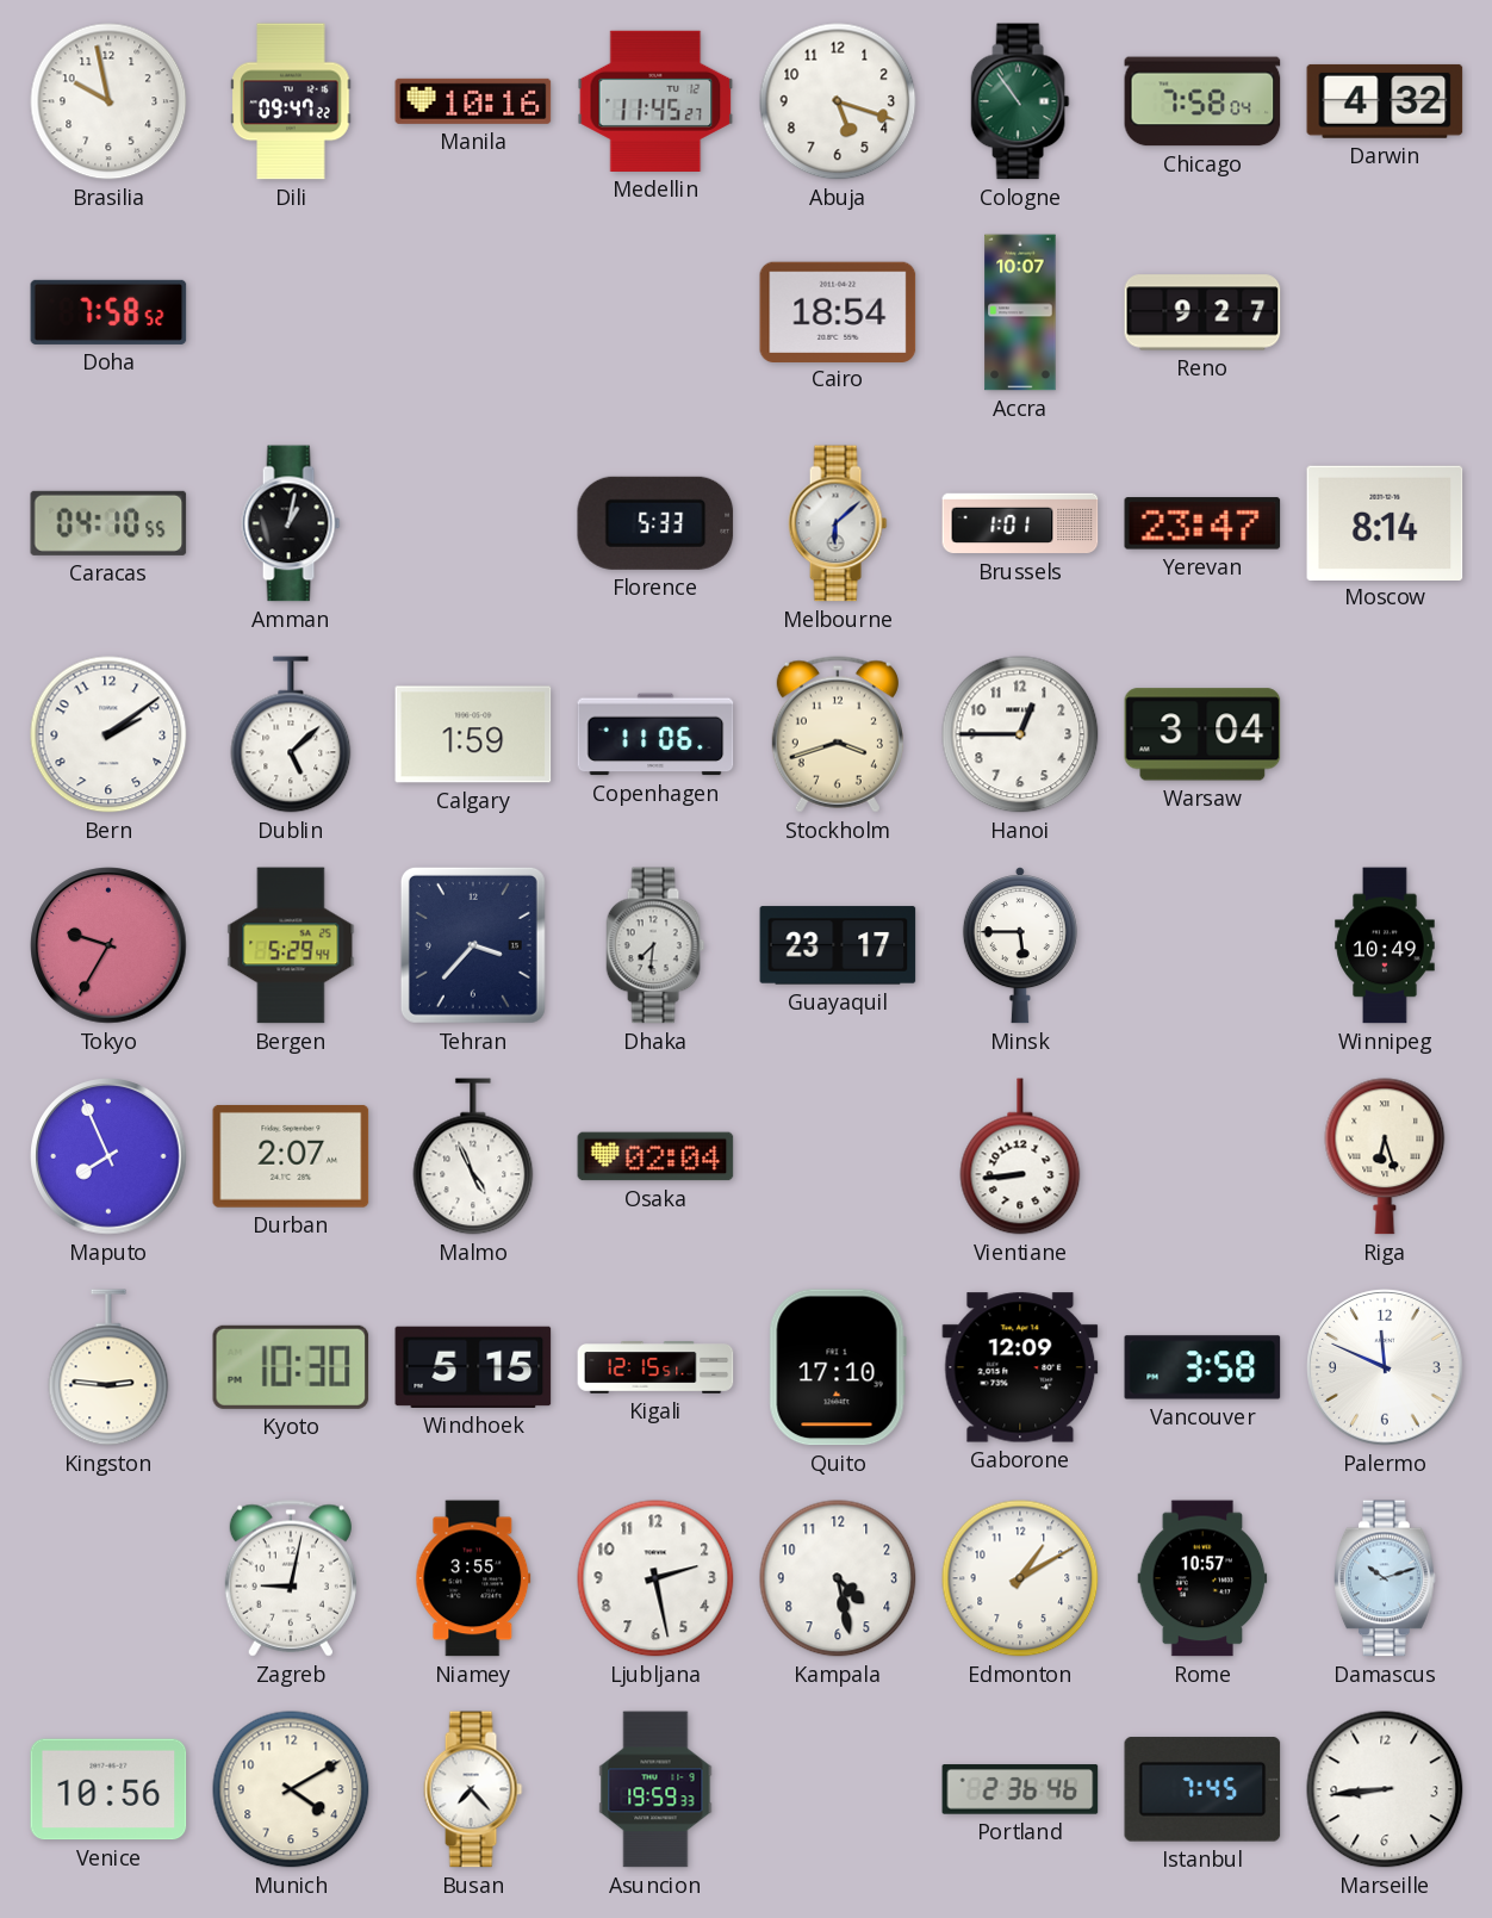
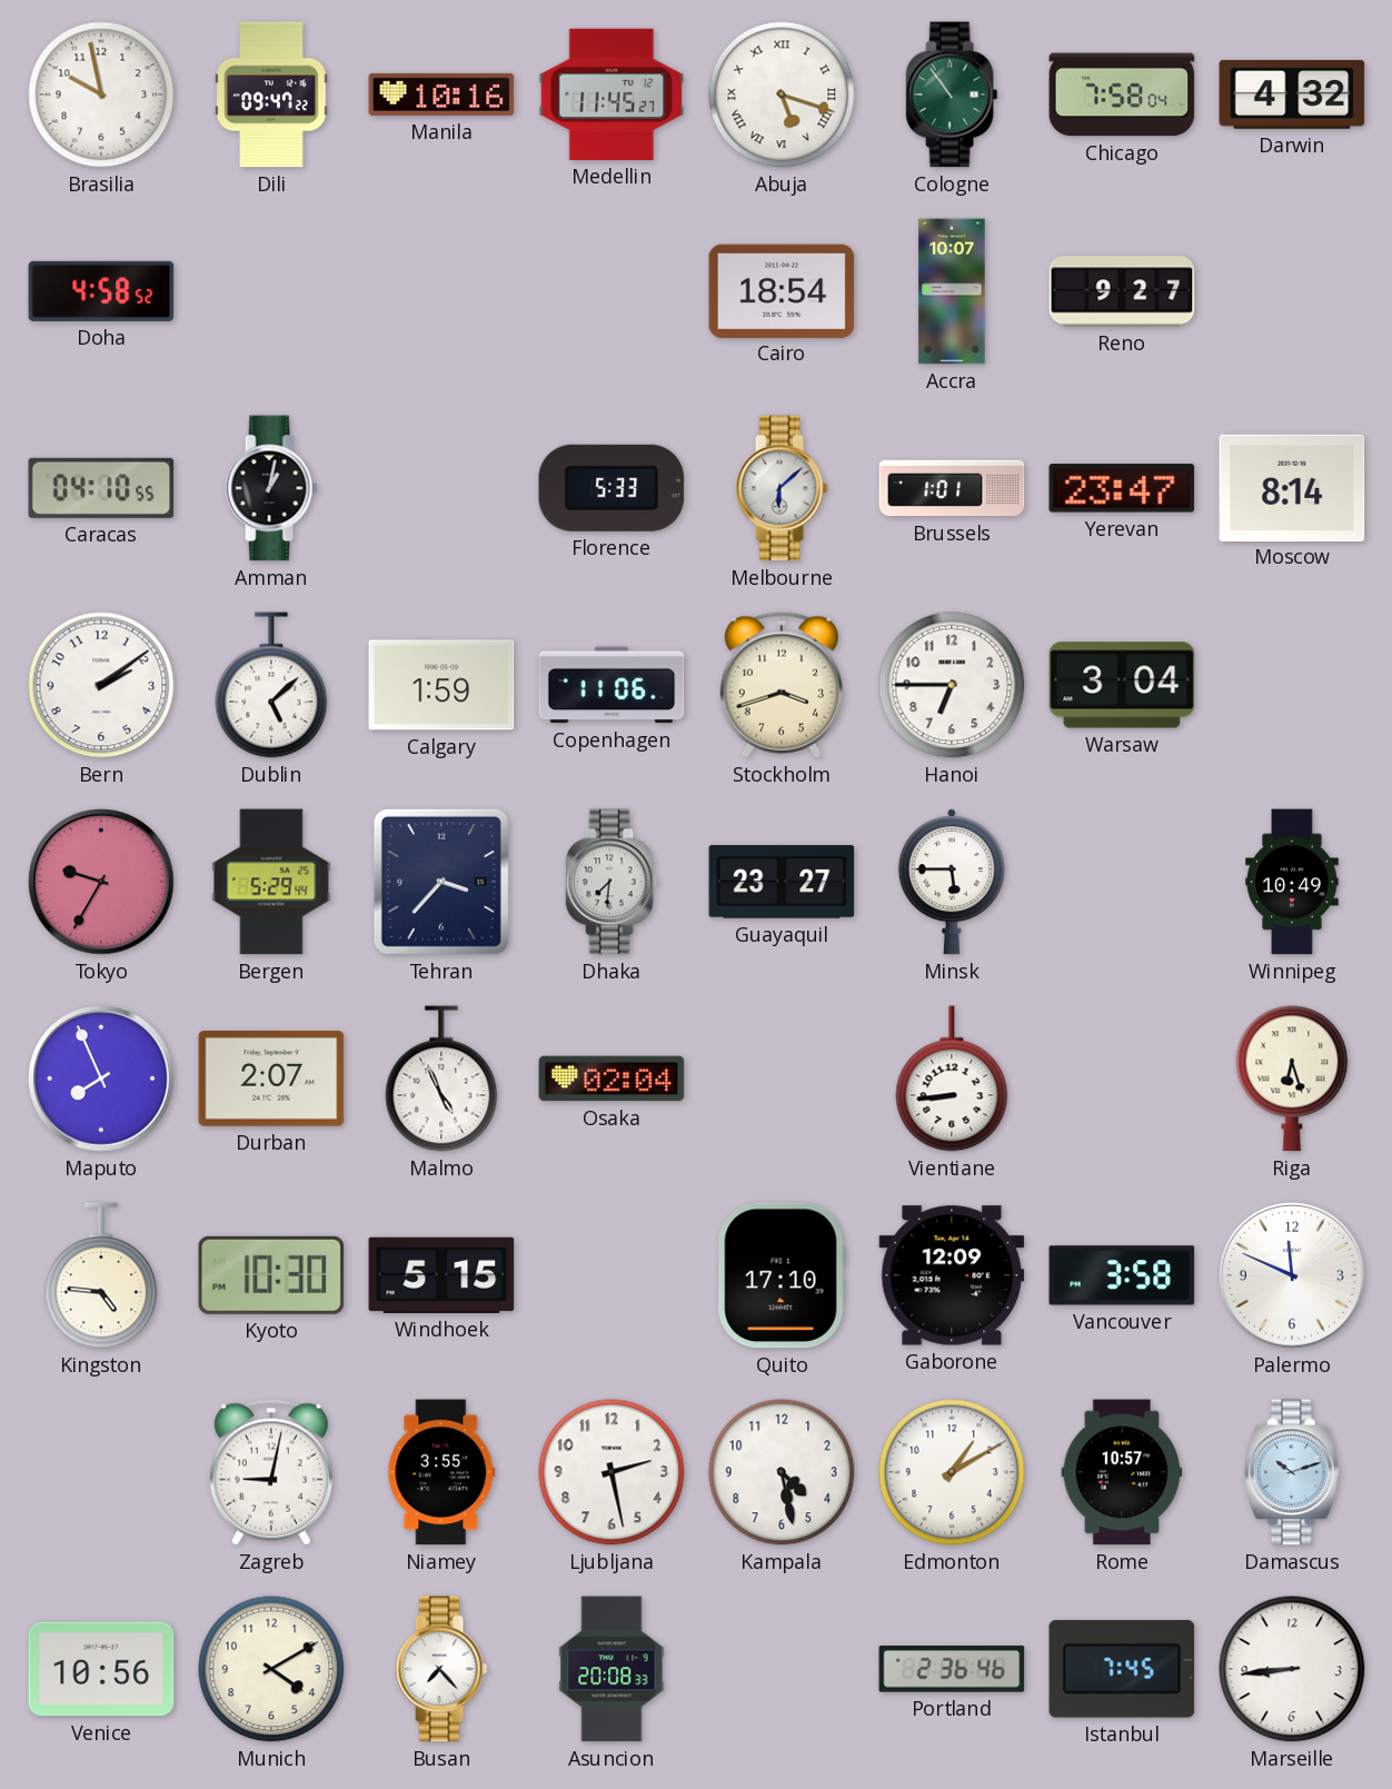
Abuja numerals: Arabic -> Roman (782, 95)
Doha: 7:58 -> 4:58 (101, 291)
Hanoi: 12:45 -> 6:45 (952, 685)
Guayaquil: 23:17 -> 23:27 (782, 882)
Kingston: 2:46 -> 4:46 (101, 1275)
Kigali: 12:15 -> none (655, 1367)
Asuncion: 19:59 -> 20:08 (612, 1669)
